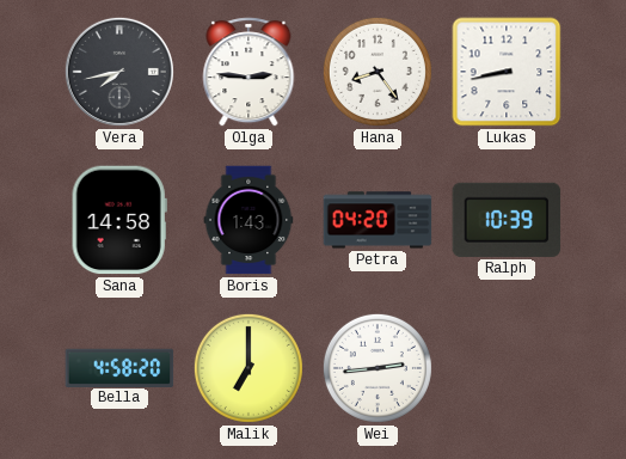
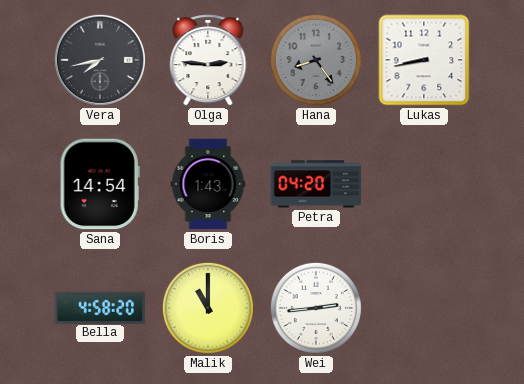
Hana dial: white -> grey (316, 60)
Sana: 14:58 -> 14:54 (100, 184)
Ralph: 10:39 -> none (507, 220)
Malik: 7:00 -> 11:00 (208, 308)
